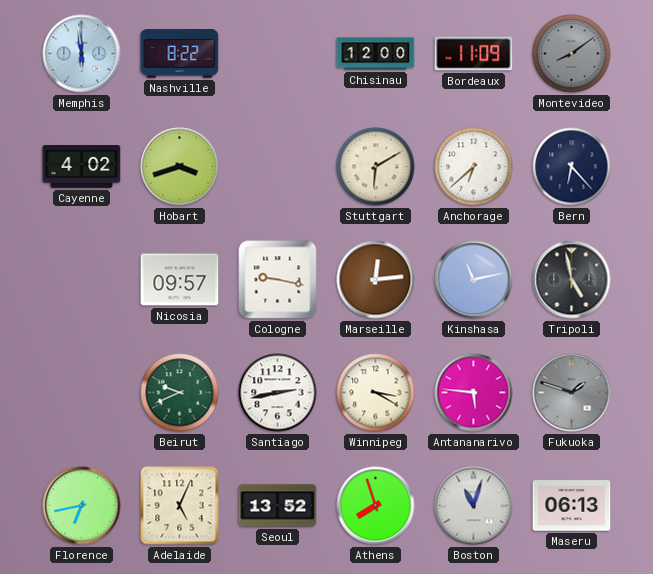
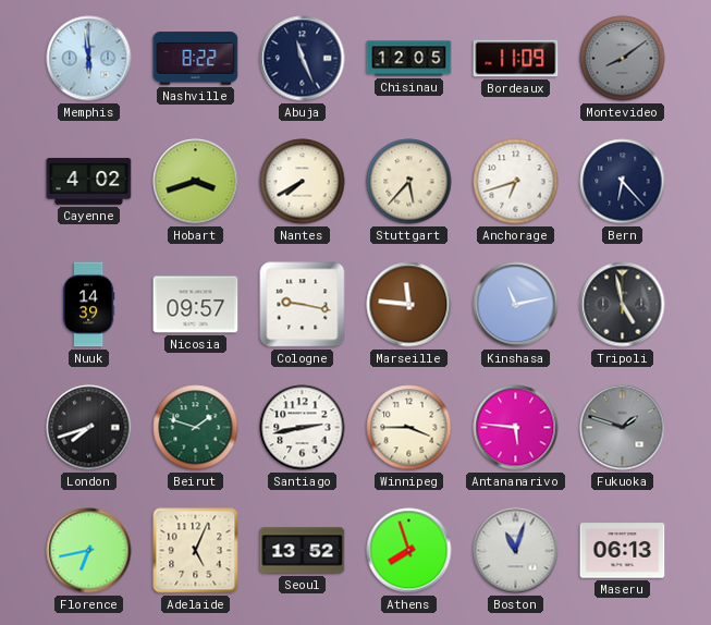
Abuja: none -> 11:26 (303, 59)
Chisinau: 12:00 -> 12:05 (409, 59)
Nantes: none -> 7:40 (303, 182)
Stuttgart: 6:10 -> 5:37 (409, 182)
Anchorage: 6:38 -> 6:42 (516, 182)
Nuuk: none -> 14:39 (88, 305)
Marseille: 12:14 -> 11:46 (409, 305)
London: none -> 7:42 (89, 428)
Beirut: 9:41 -> 1:48 (196, 428)
Winnipeg: 3:20 -> 3:45 (409, 428)
